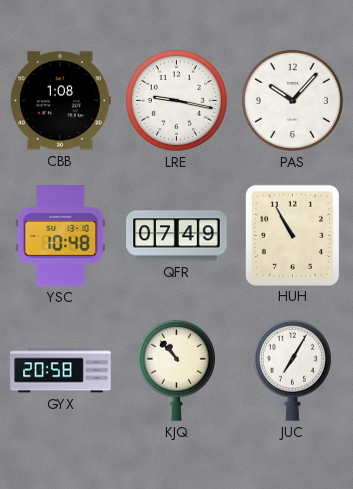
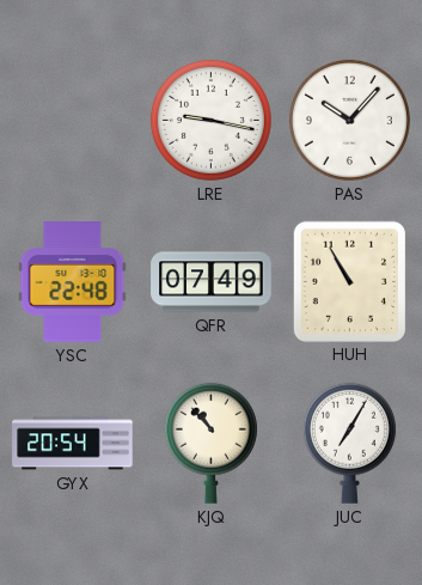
CBB: 1:08 -> none (61, 101)
YSC: 10:48 -> 22:48 (73, 282)
GYX: 20:58 -> 20:54 (73, 444)
